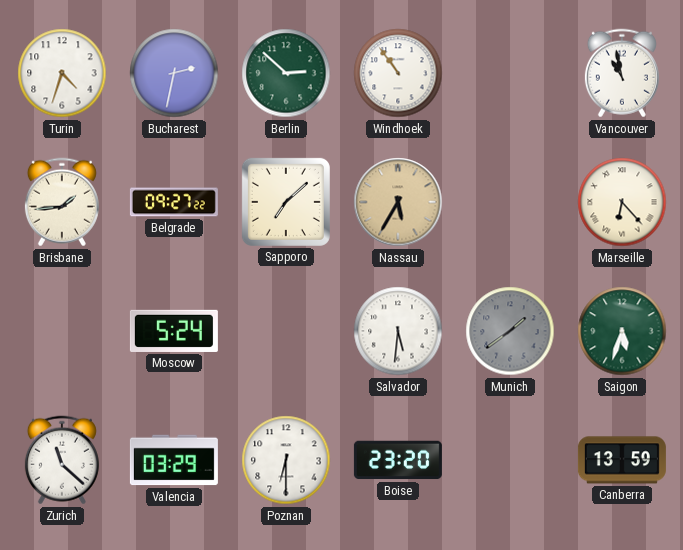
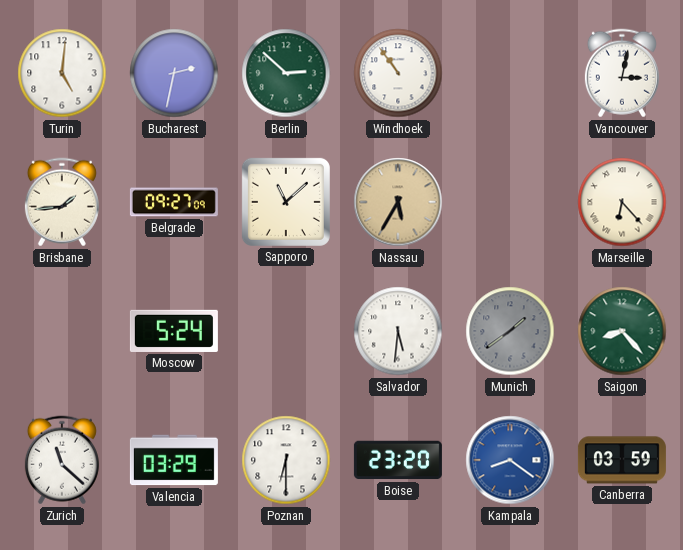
Turin: 4:33 -> 5:01 (62, 73)
Vancouver: 10:58 -> 3:02 (622, 73)
Belgrade: 09:27:22 -> 09:27:09 (174, 202)
Sapporo: 7:08 -> 11:08 (286, 202)
Saigon: 5:33 -> 8:23 (622, 331)
Kampala: none -> 8:21 (510, 460)
Canberra: 13:59 -> 03:59 (622, 460)
